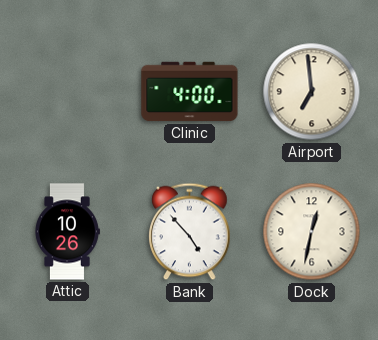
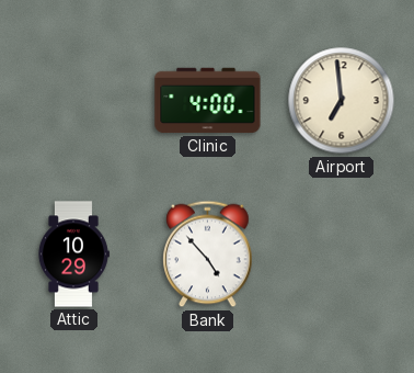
Attic: 10:26 -> 10:29 (73, 255)
Dock: 12:32 -> none (312, 232)
